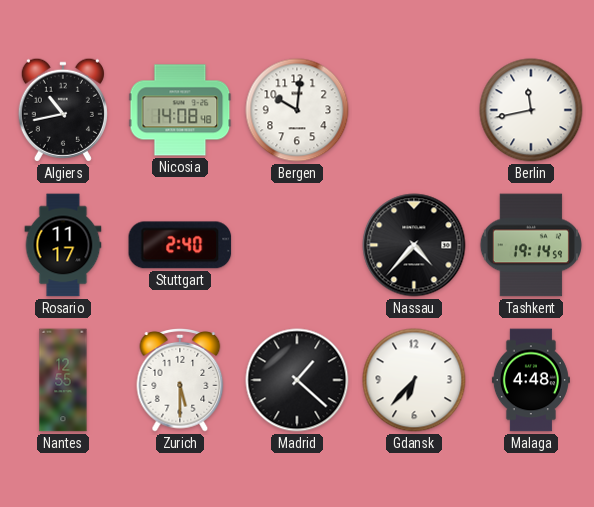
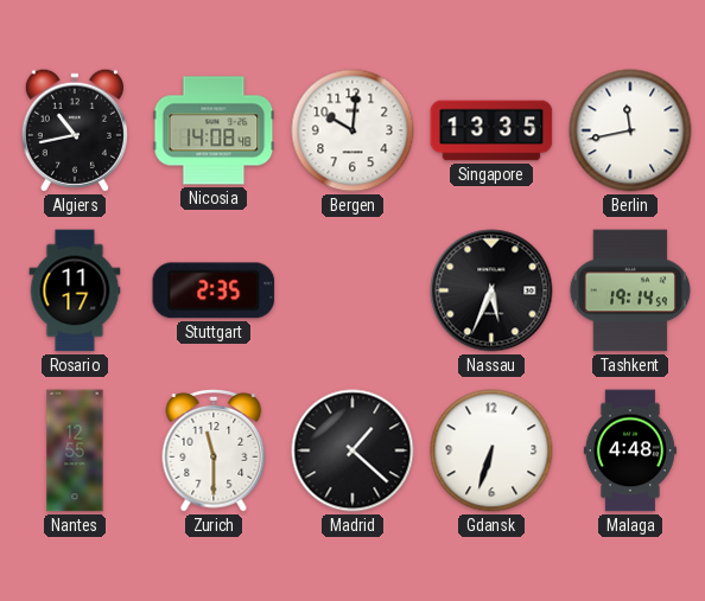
Singapore: none -> 13:35 (491, 130)
Stuttgart: 2:40 -> 2:35 (214, 290)
Nassau: 4:37 -> 5:34 (491, 290)
Zurich: 5:30 -> 11:30 (214, 452)
Gdansk: 6:37 -> 6:33 (491, 450)
